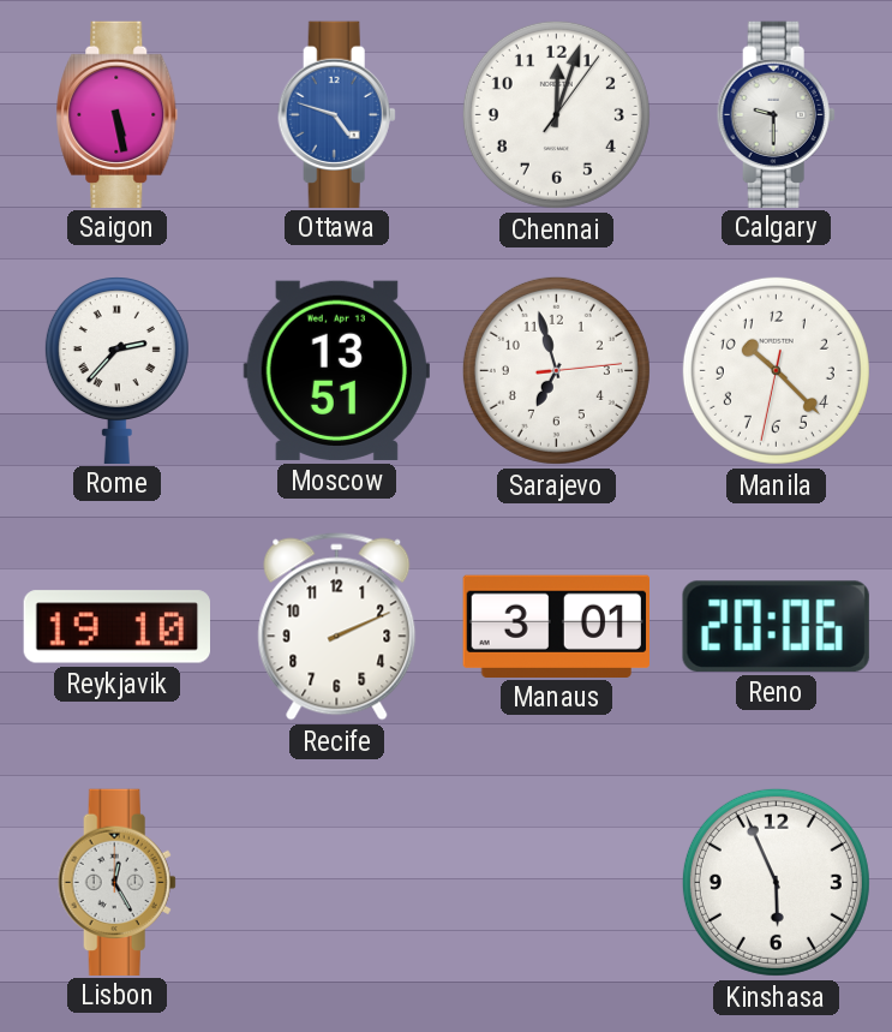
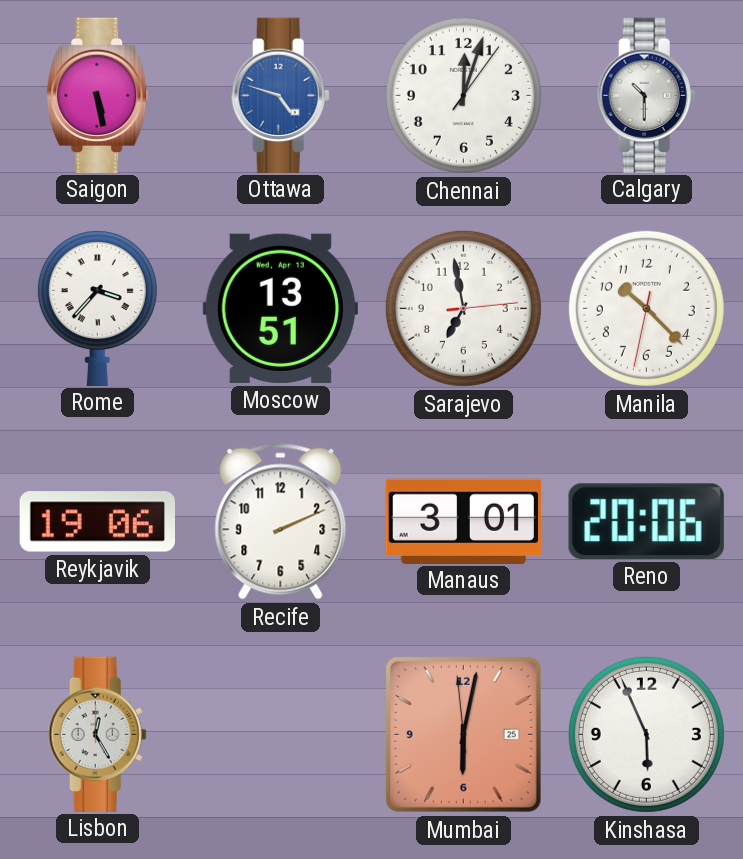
Calgary: 9:30 -> 10:30 (646, 95)
Rome: 2:37 -> 3:37 (97, 308)
Sarajevo: 6:57 -> 6:58 (463, 308)
Reykjavik: 19:10 -> 19:06 (97, 522)
Mumbai: none -> 6:01 (463, 734)
